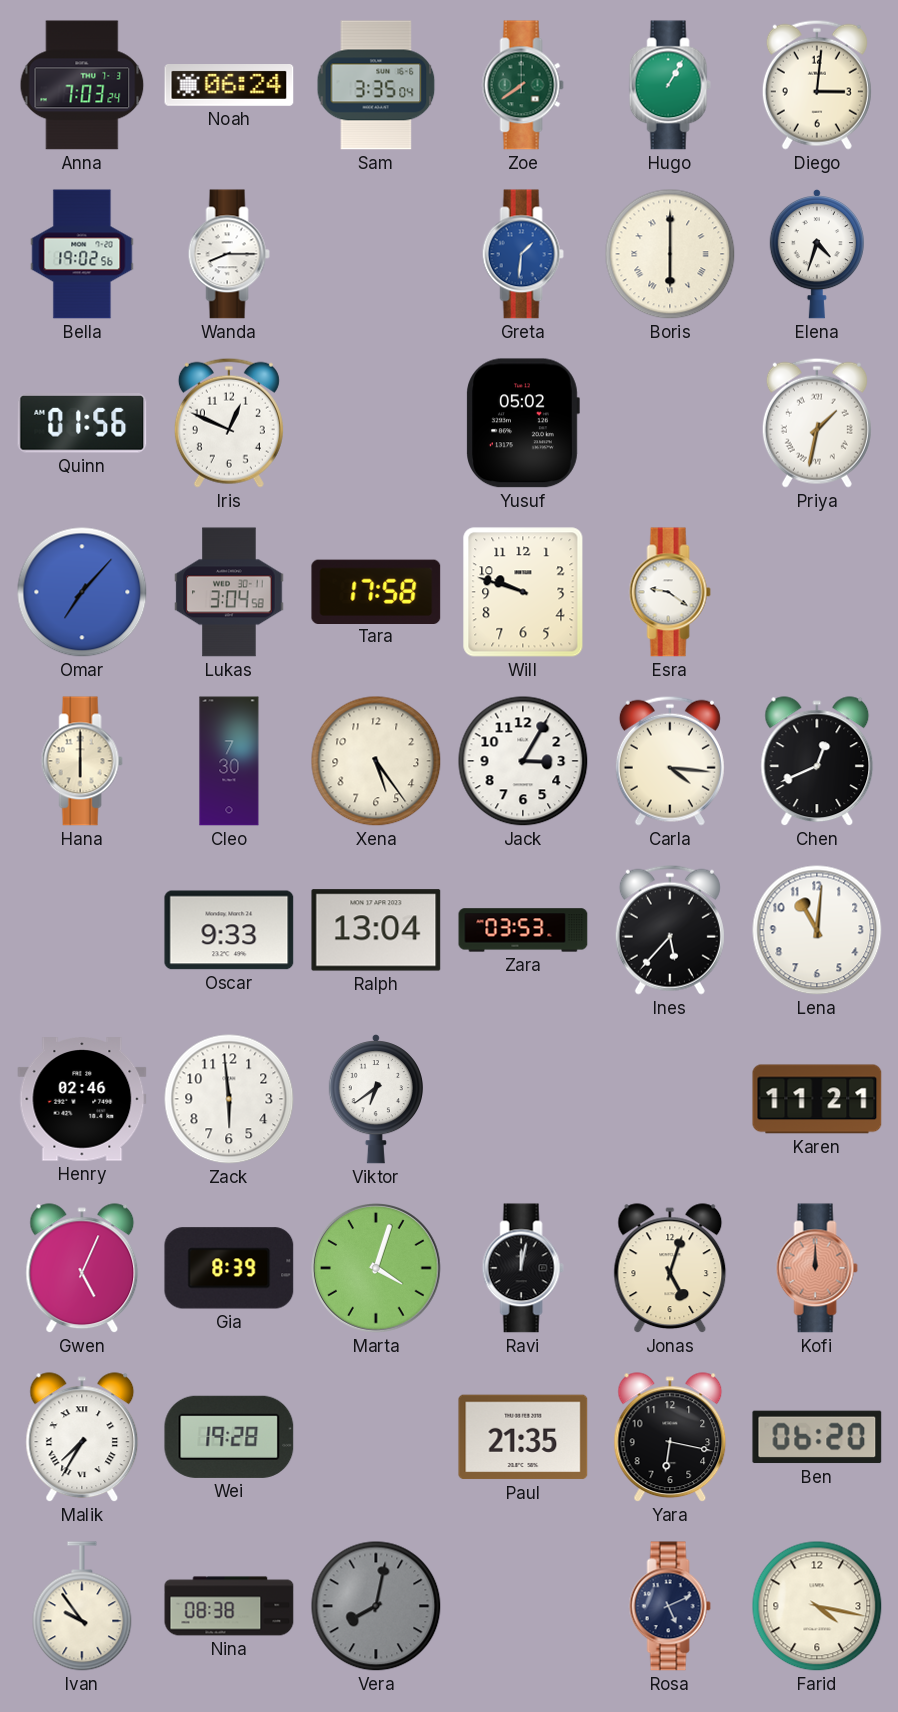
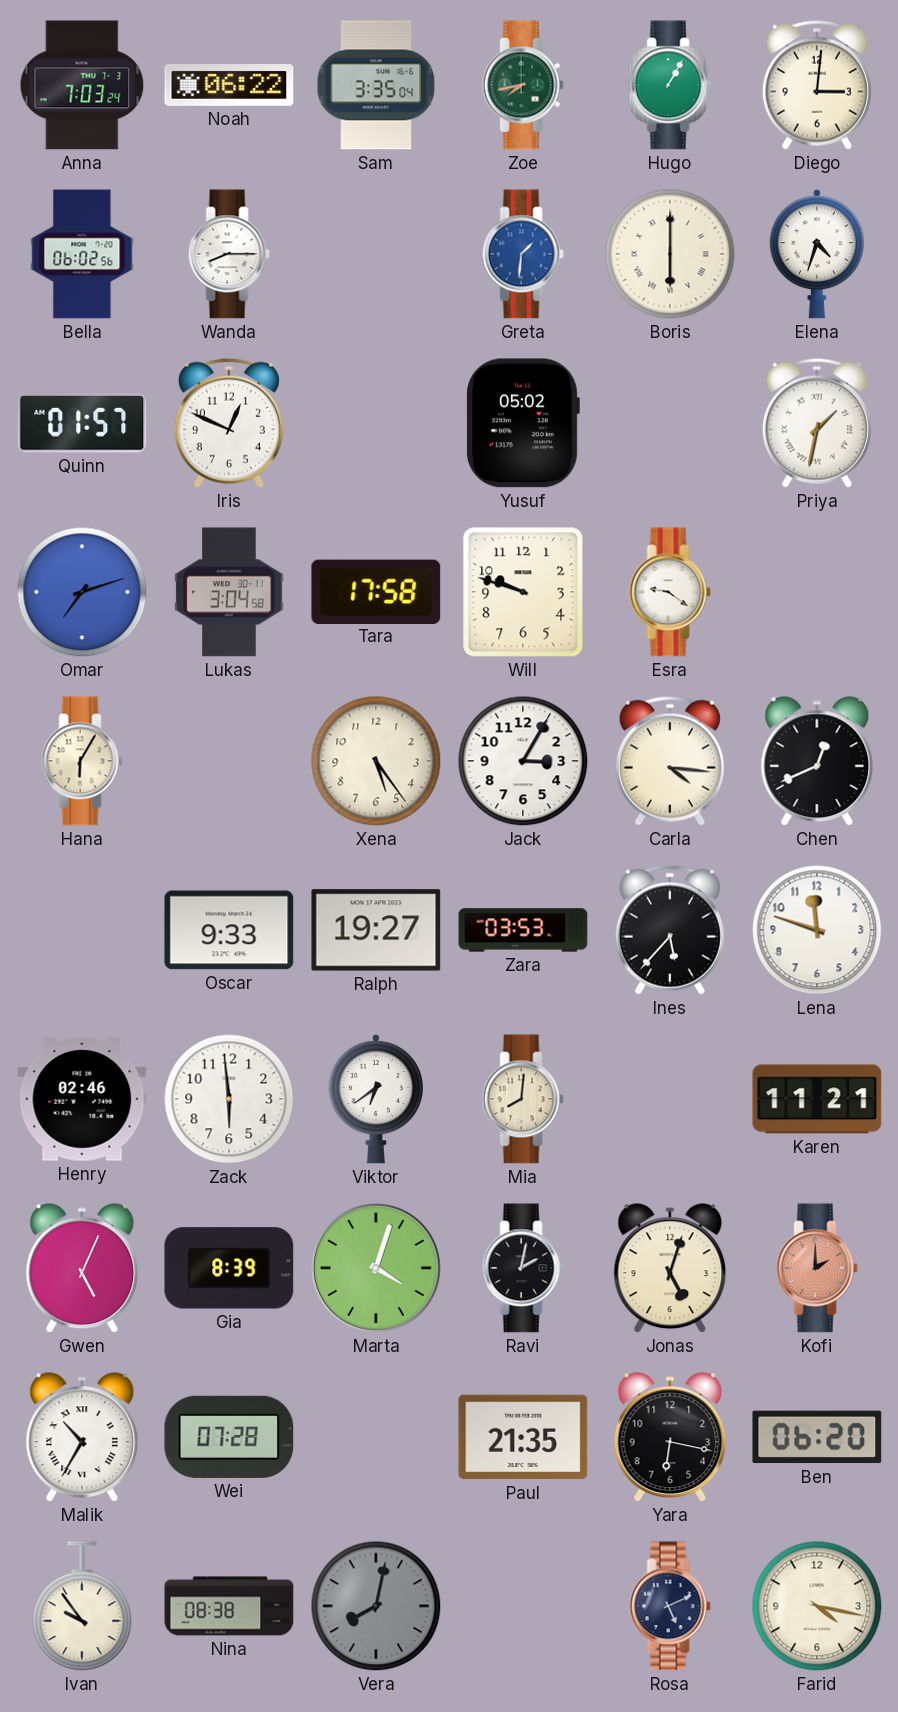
Noah: 06:24 -> 06:22 (229, 86)
Zoe: 7:39 -> 7:43 (523, 85)
Bella: 19:02 -> 06:02 (82, 254)
Quinn: 01:56 -> 01:57 (82, 423)
Omar: 7:07 -> 7:12 (82, 592)
Hana: 6:00 -> 6:05 (82, 761)
Cleo: 7:30 -> none (229, 761)
Ralph: 13:04 -> 19:27 (376, 930)
Lena: 11:01 -> 11:48 (817, 930)
Mia: none -> 8:01 (523, 1099)
Ravi: 12:02 -> 2:02 (523, 1268)
Kofi: 12:00 -> 2:00 (817, 1268)
Malik: 7:35 -> 10:35 (82, 1438)
Wei: 19:28 -> 07:28 (229, 1437)
